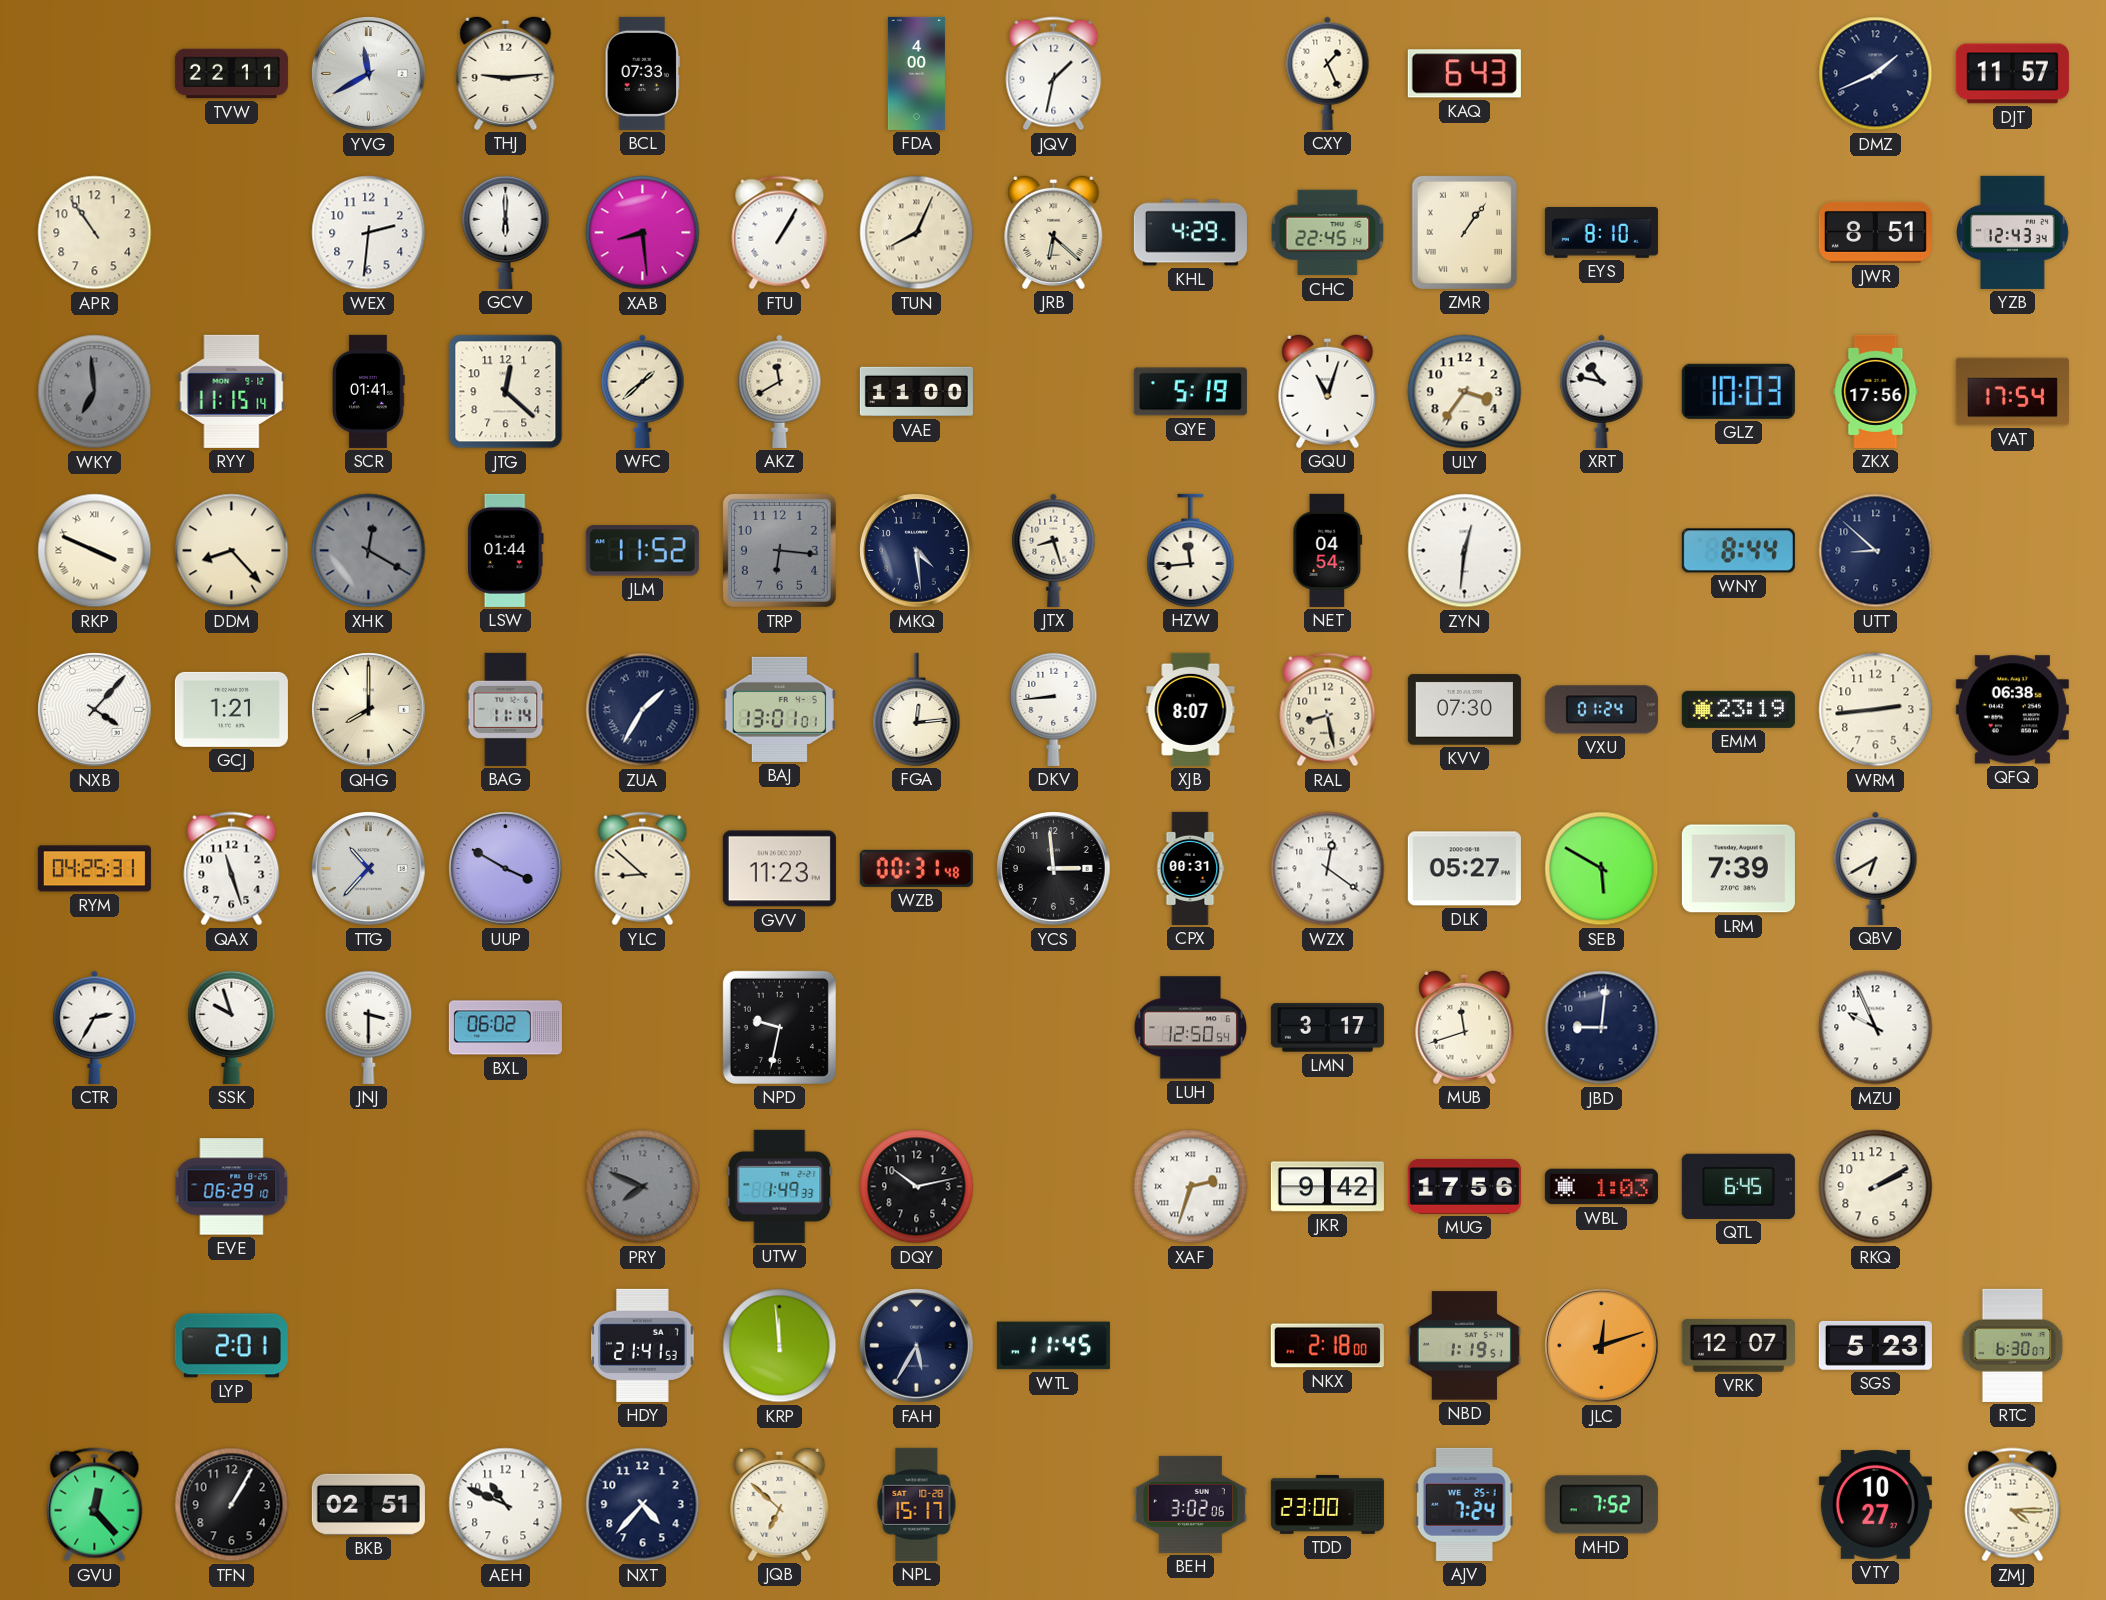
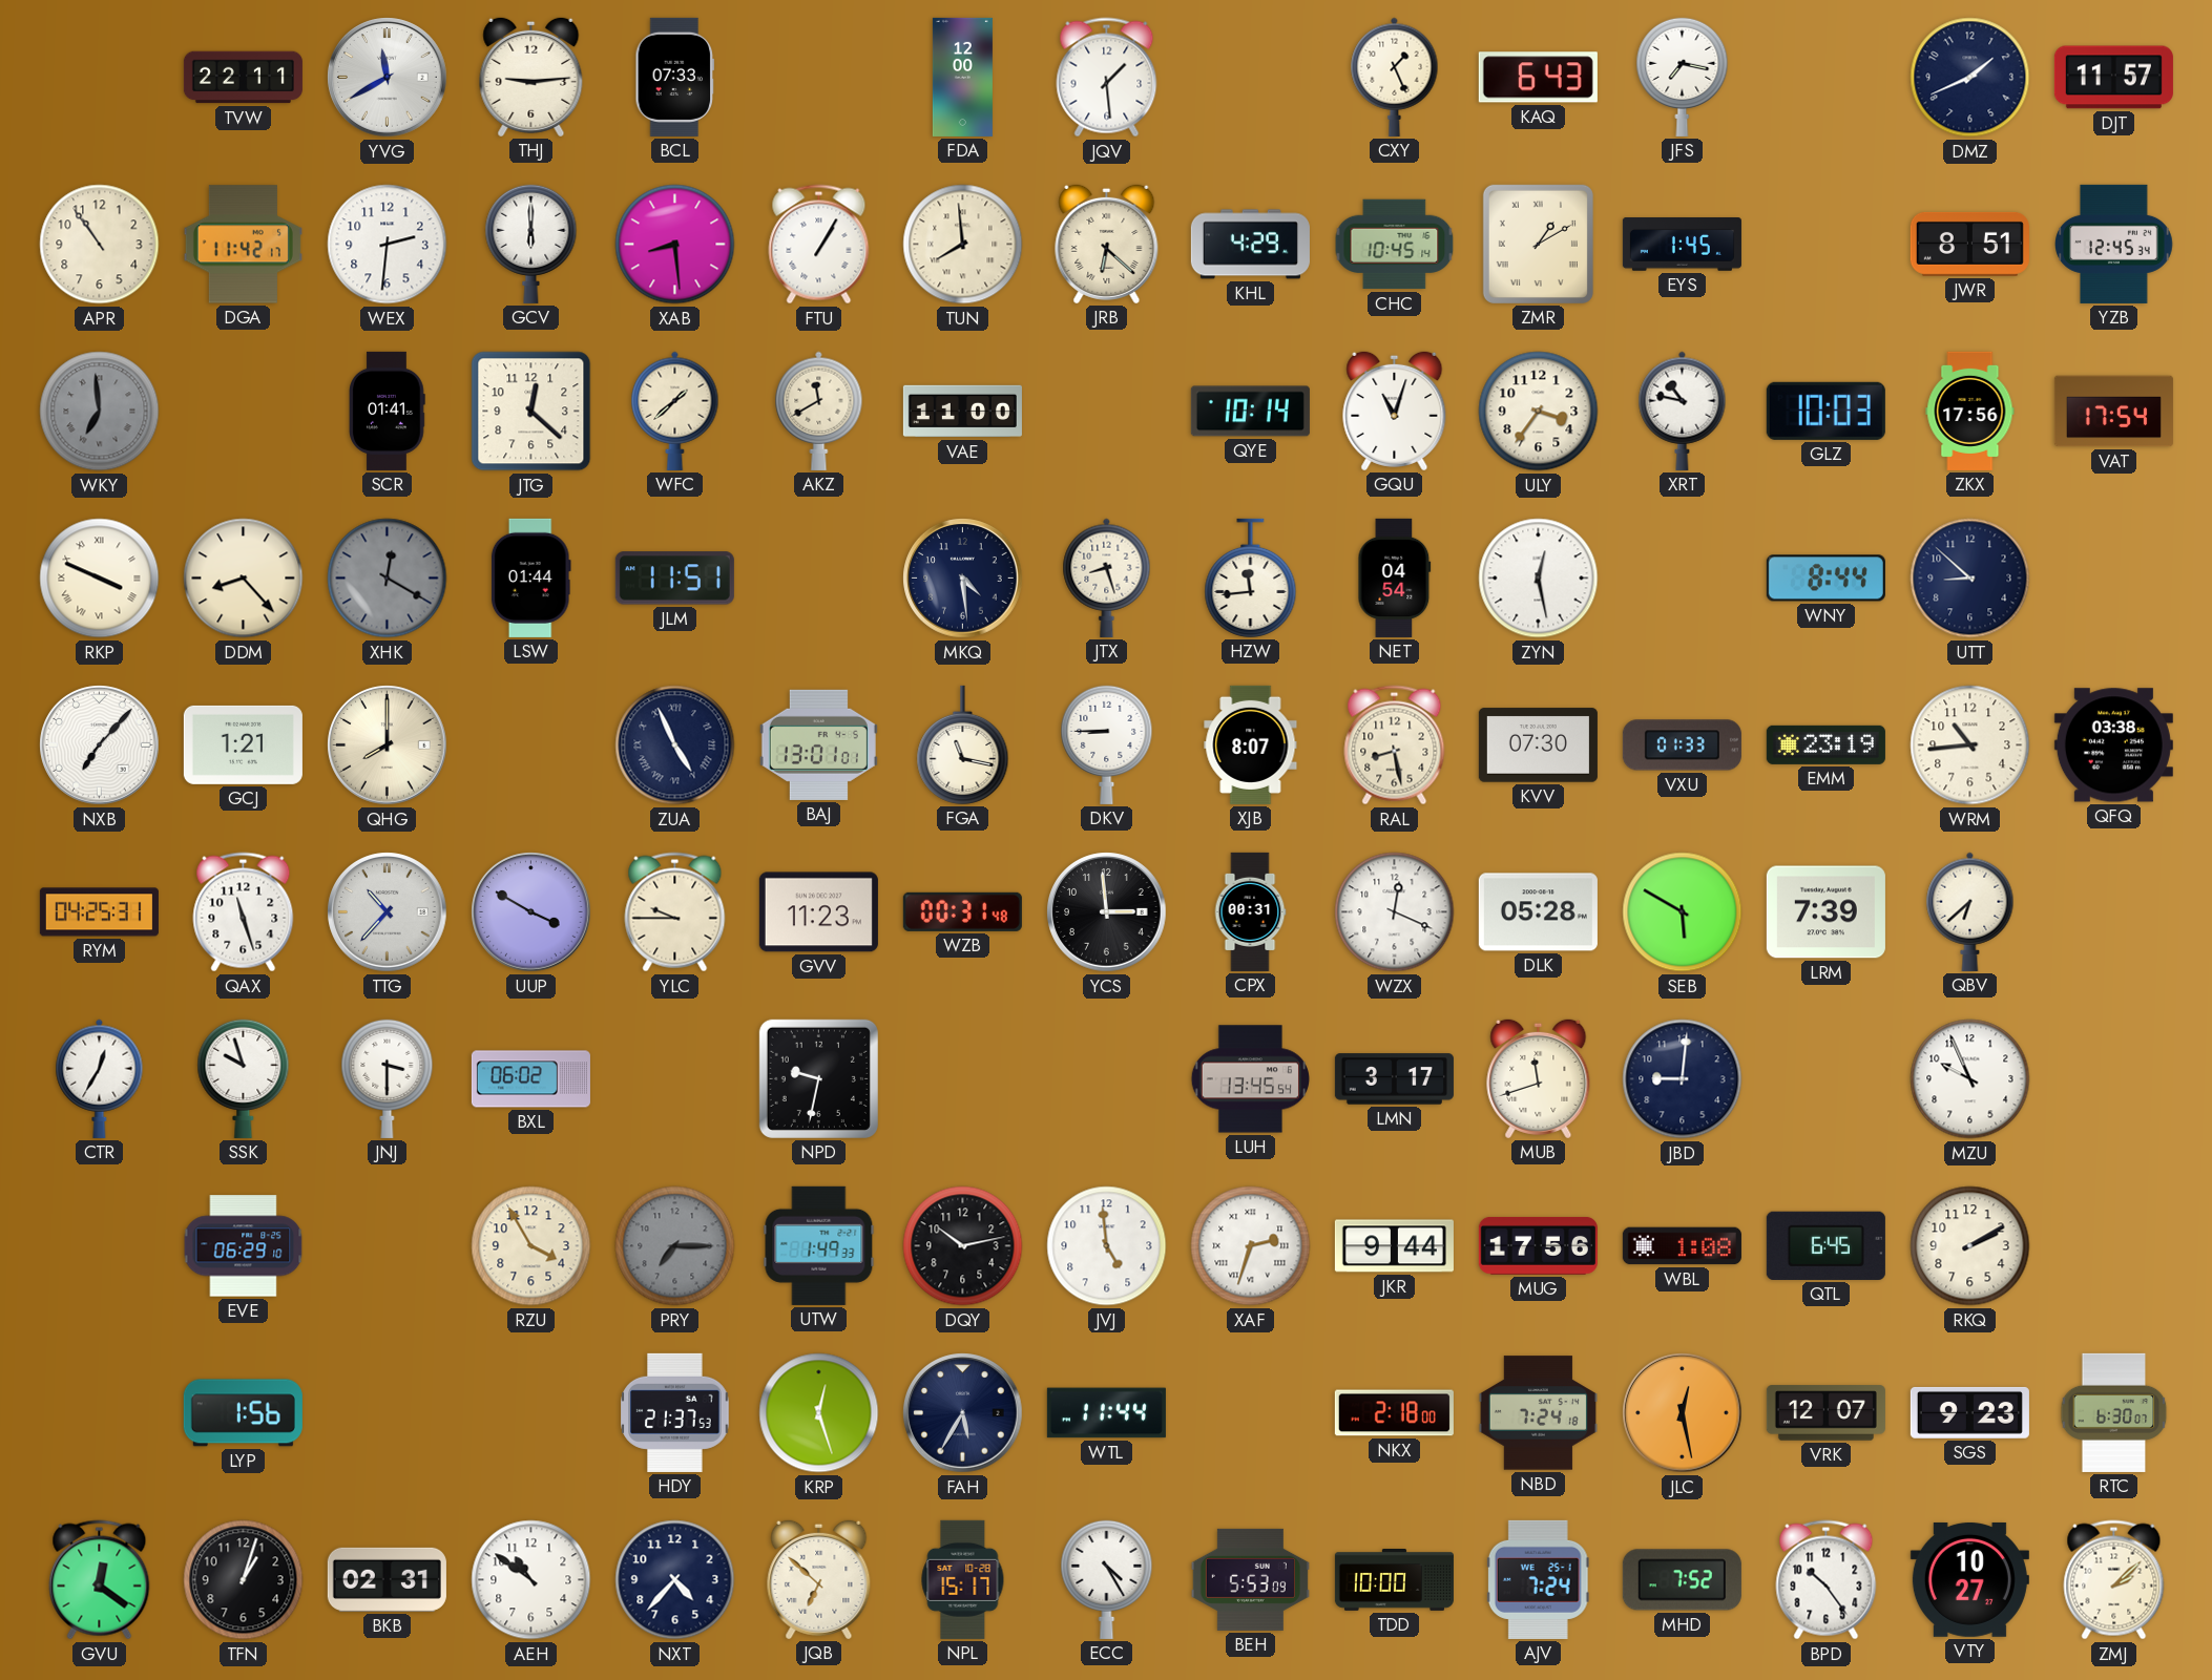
FDA: 4:00 -> 12:00 (962, 77)
JQV: 1:32 -> 1:29 (1107, 78)
JFS: none -> 7:17 (1683, 77)
DGA: none -> 11:42 (243, 245)
TUN: 8:04 -> 7:59 (963, 245)
CHC: 22:45 -> 10:45 (1395, 245)
ZMR: 1:06 -> 1:10 (1538, 244)
EYS: 8:10 -> 1:45 (1682, 245)
YZB: 12:43 -> 12:45 (2114, 244)
RYY: 11:15 -> none (232, 391)
QYE: 5:19 -> 10:14 (1250, 412)
JLM: 11:52 -> 11:51 (674, 579)
TRP: 6:16 -> none (779, 550)
ZYN: 12:31 -> 12:28 (1539, 579)
NXB: 4:07 -> 7:07 (100, 745)
BAG: 11:14 -> none (506, 709)
ZUA: 1:35 -> 4:56 (675, 745)
FGA: 12:14 -> 11:17 (963, 744)
DKV: 8:44 -> 8:45 (1107, 744)
VXU: 01:24 -> 01:33 (1682, 745)
WRM: 2:44 -> 10:44 (1970, 745)
QFQ: 06:38 -> 03:38 (2113, 745)
YLC: 8:52 -> 9:45 (675, 912)
WZX: 12:21 -> 12:19 (1395, 912)
DLK: 05:27 -> 05:28 (1538, 912)
QBV: 6:40 -> 6:38 (1970, 911)
CTR: 2:35 -> 12:35 (100, 1078)
LUH: 12:50 -> 13:45 (1250, 1079)
RZU: none -> 3:55 (531, 1246)
PRY: 7:49 -> 7:15 (675, 1246)
JVJ: none -> 4:59 (1107, 1246)
JKR: 9:42 -> 9:44 (1394, 1246)
WBL: 1:03 -> 1:08 (1682, 1246)
LYP: 2:01 -> 1:56 (243, 1413)
HDY: 21:41 -> 21:37 (675, 1412)
KRP: 11:59 -> 12:27 (819, 1413)
WTL: 11:45 -> 11:44 (1106, 1413)
NBD: 1:19 -> 7:24 (1538, 1413)
JLC: 12:12 -> 12:28 (1683, 1413)
SGS: 5:23 -> 9:23 (1969, 1412)
GVU: 12:23 -> 12:21 (100, 1580)
TFN: 1:05 -> 1:03 (244, 1580)
BKB: 02:51 -> 02:31 (387, 1579)
AEH: 10:49 -> 10:51 (531, 1580)
ECC: none -> 4:25 (1107, 1579)
BEH: 3:02 -> 5:53 (1250, 1579)
TDD: 23:00 -> 10:00 (1394, 1580)
BPD: none -> 10:24 (1827, 1580)
ZMJ: 4:15 -> 2:08 (2114, 1580)
